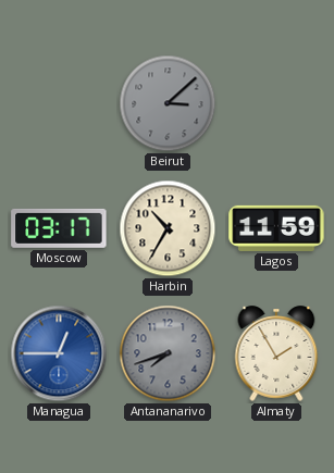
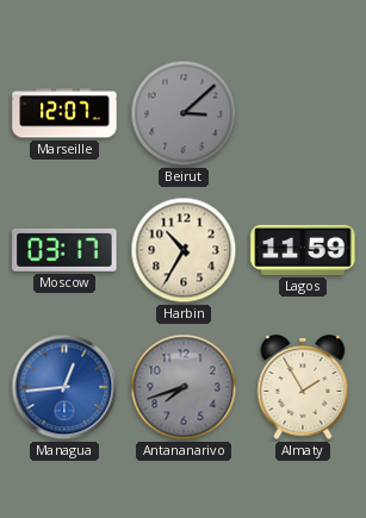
Marseille: none -> 12:07 (64, 113)
Managua: 12:45 -> 12:44 (64, 387)
